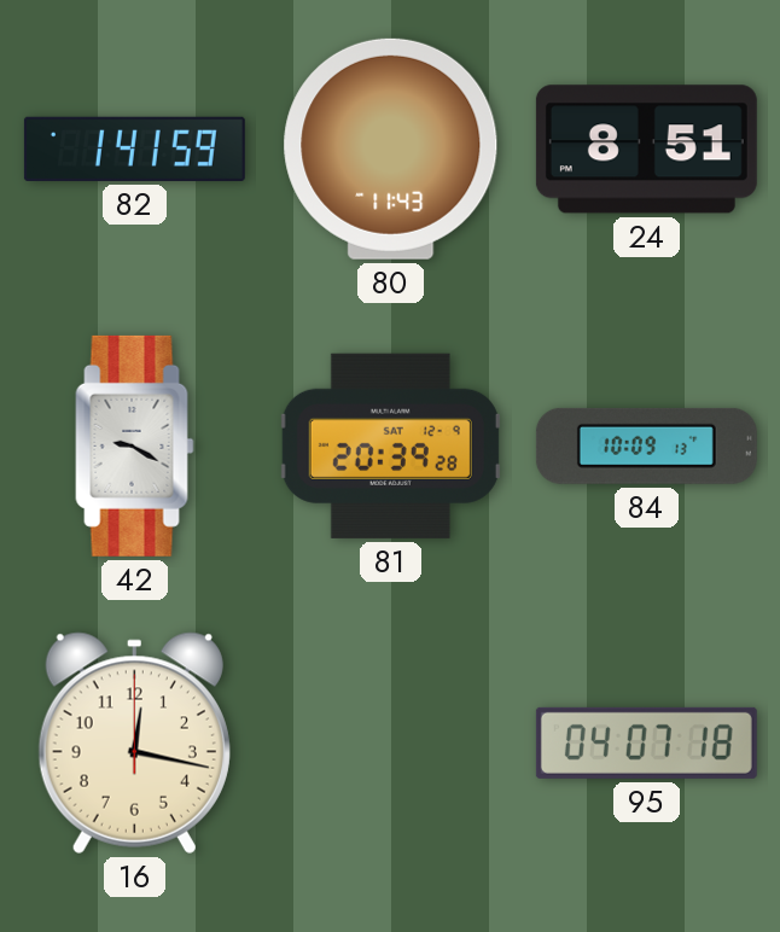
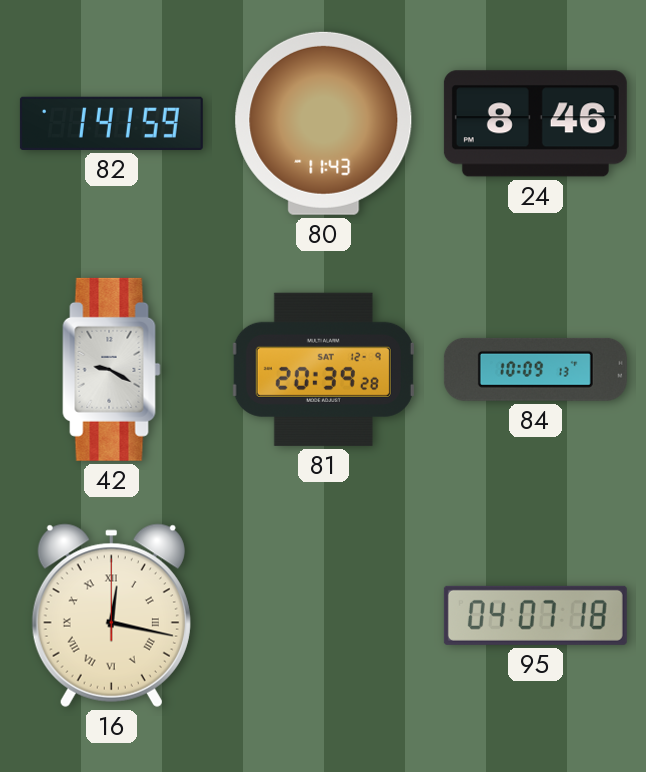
24: 8:51 -> 8:46 (535, 124)
16 numerals: Arabic -> Roman (111, 615)
